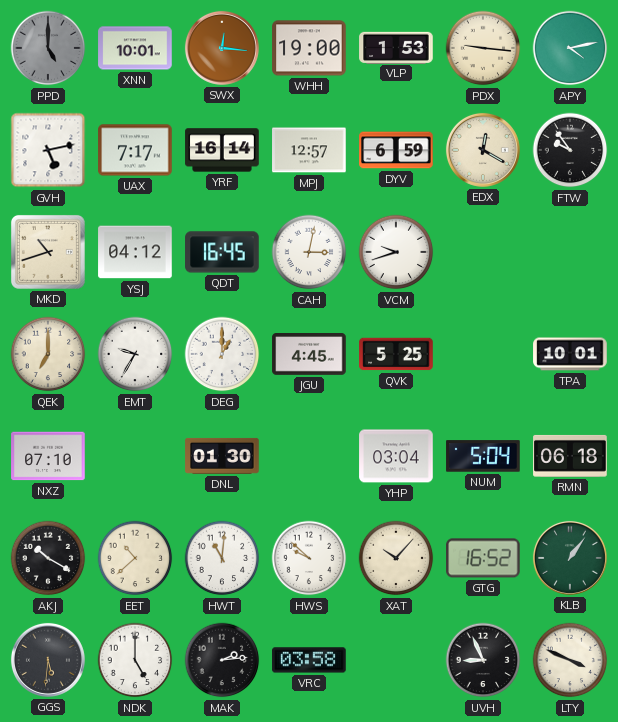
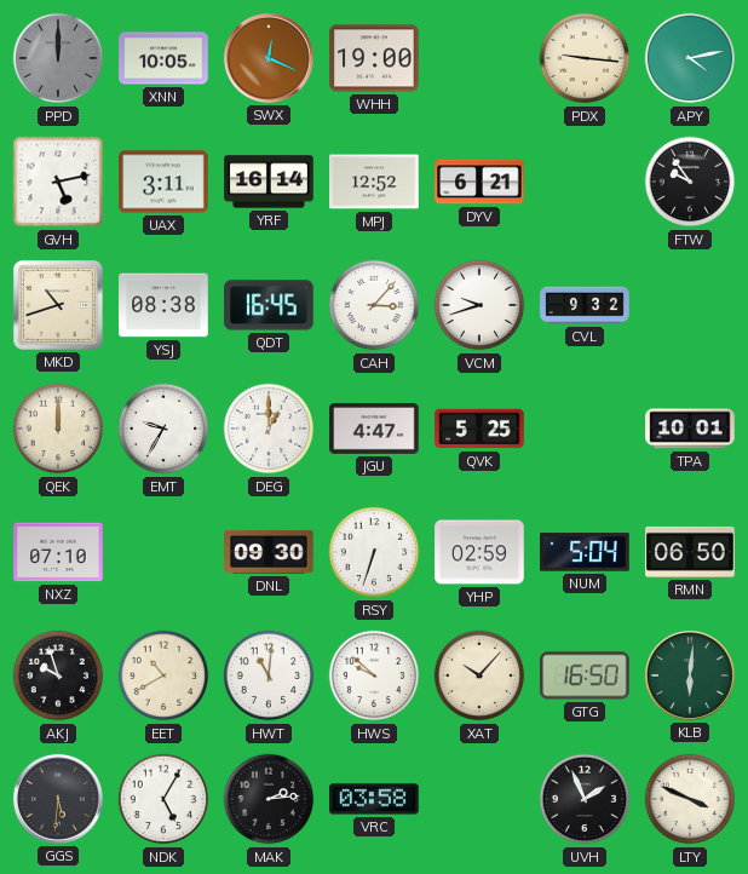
PPD: 5:00 -> 12:00 (58, 58)
XNN: 10:01 -> 10:05 (163, 58)
SWX: 12:16 -> 12:19 (269, 58)
VLP: 1:53 -> none (396, 47)
UAX: 7:17 -> 3:11 (163, 182)
MPJ: 12:57 -> 12:52 (374, 182)
DYV: 6:59 -> 6:21 (479, 182)
EDX: 12:20 -> none (483, 150)
YSJ: 04:12 -> 08:38 (163, 305)
CAH: 3:02 -> 3:07 (374, 305)
CVL: none -> 9:32 (585, 305)
QEK: 7:00 -> 12:00 (58, 429)
JGU: 4:45 -> 4:47 (374, 430)
DNL: 01:30 -> 09:30 (269, 552)
RSY: none -> 6:33 (374, 552)
YHP: 03:04 -> 02:59 (479, 552)
RMN: 06:18 -> 06:50 (690, 552)
AKJ: 10:20 -> 9:57 (58, 675)
EET: 10:38 -> 10:40 (163, 675)
GTG: 16:52 -> 16:50 (585, 675)
KLB: 1:06 -> 6:01 (690, 675)
NDK: 5:00 -> 5:05 (163, 799)
UVH: 8:56 -> 1:56 (585, 799)
